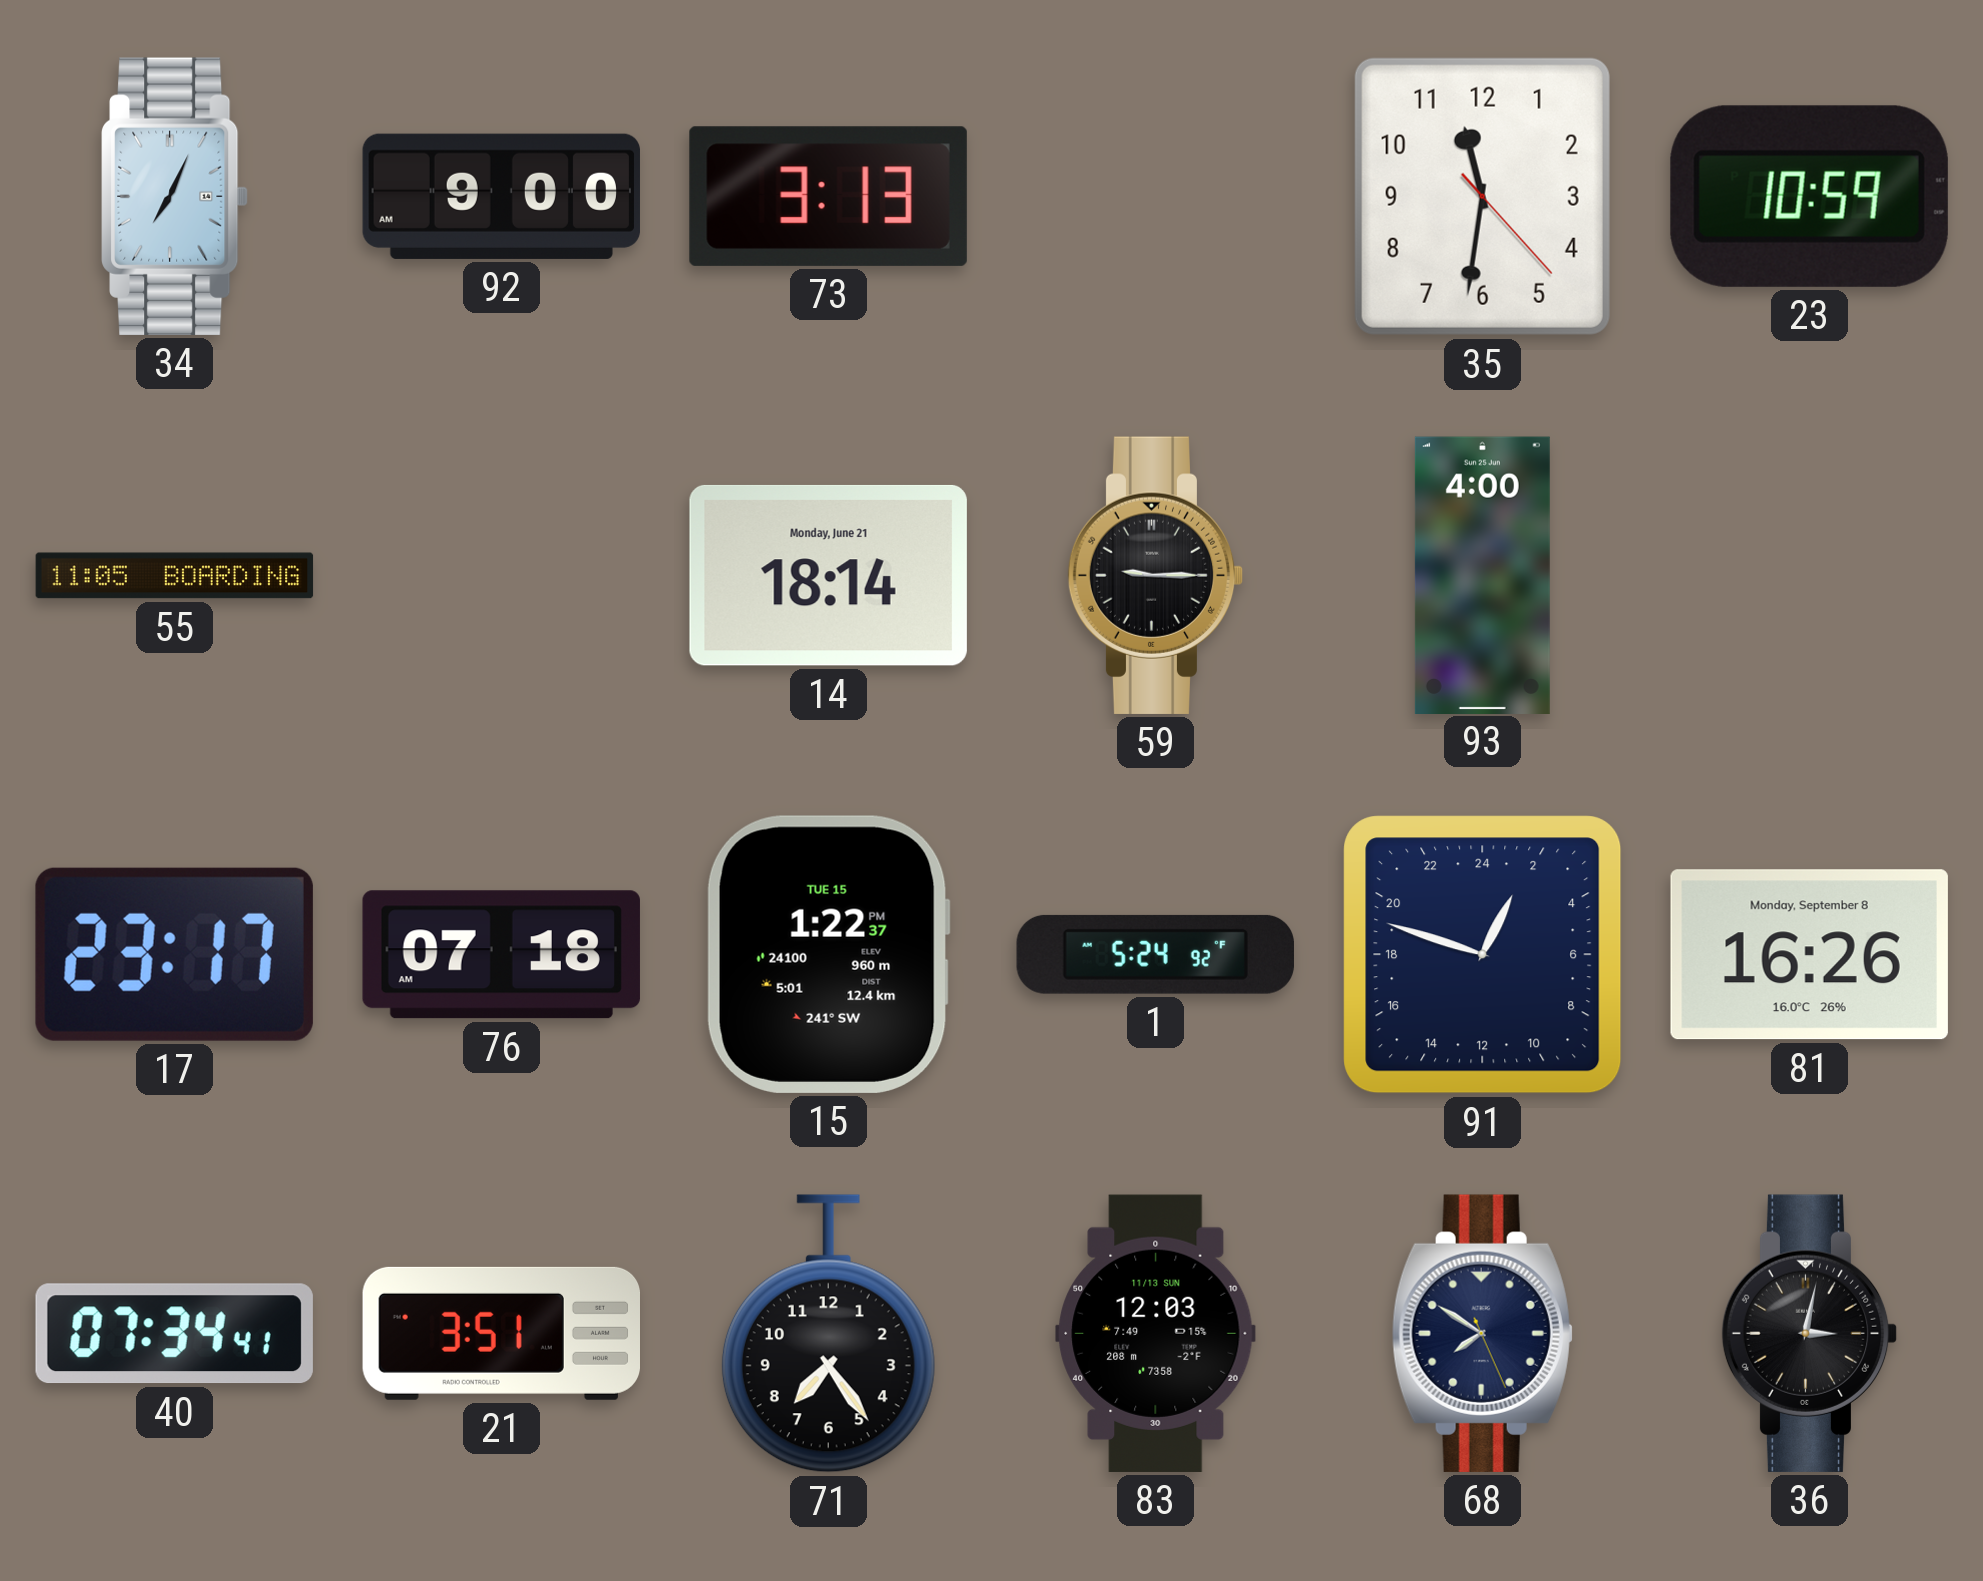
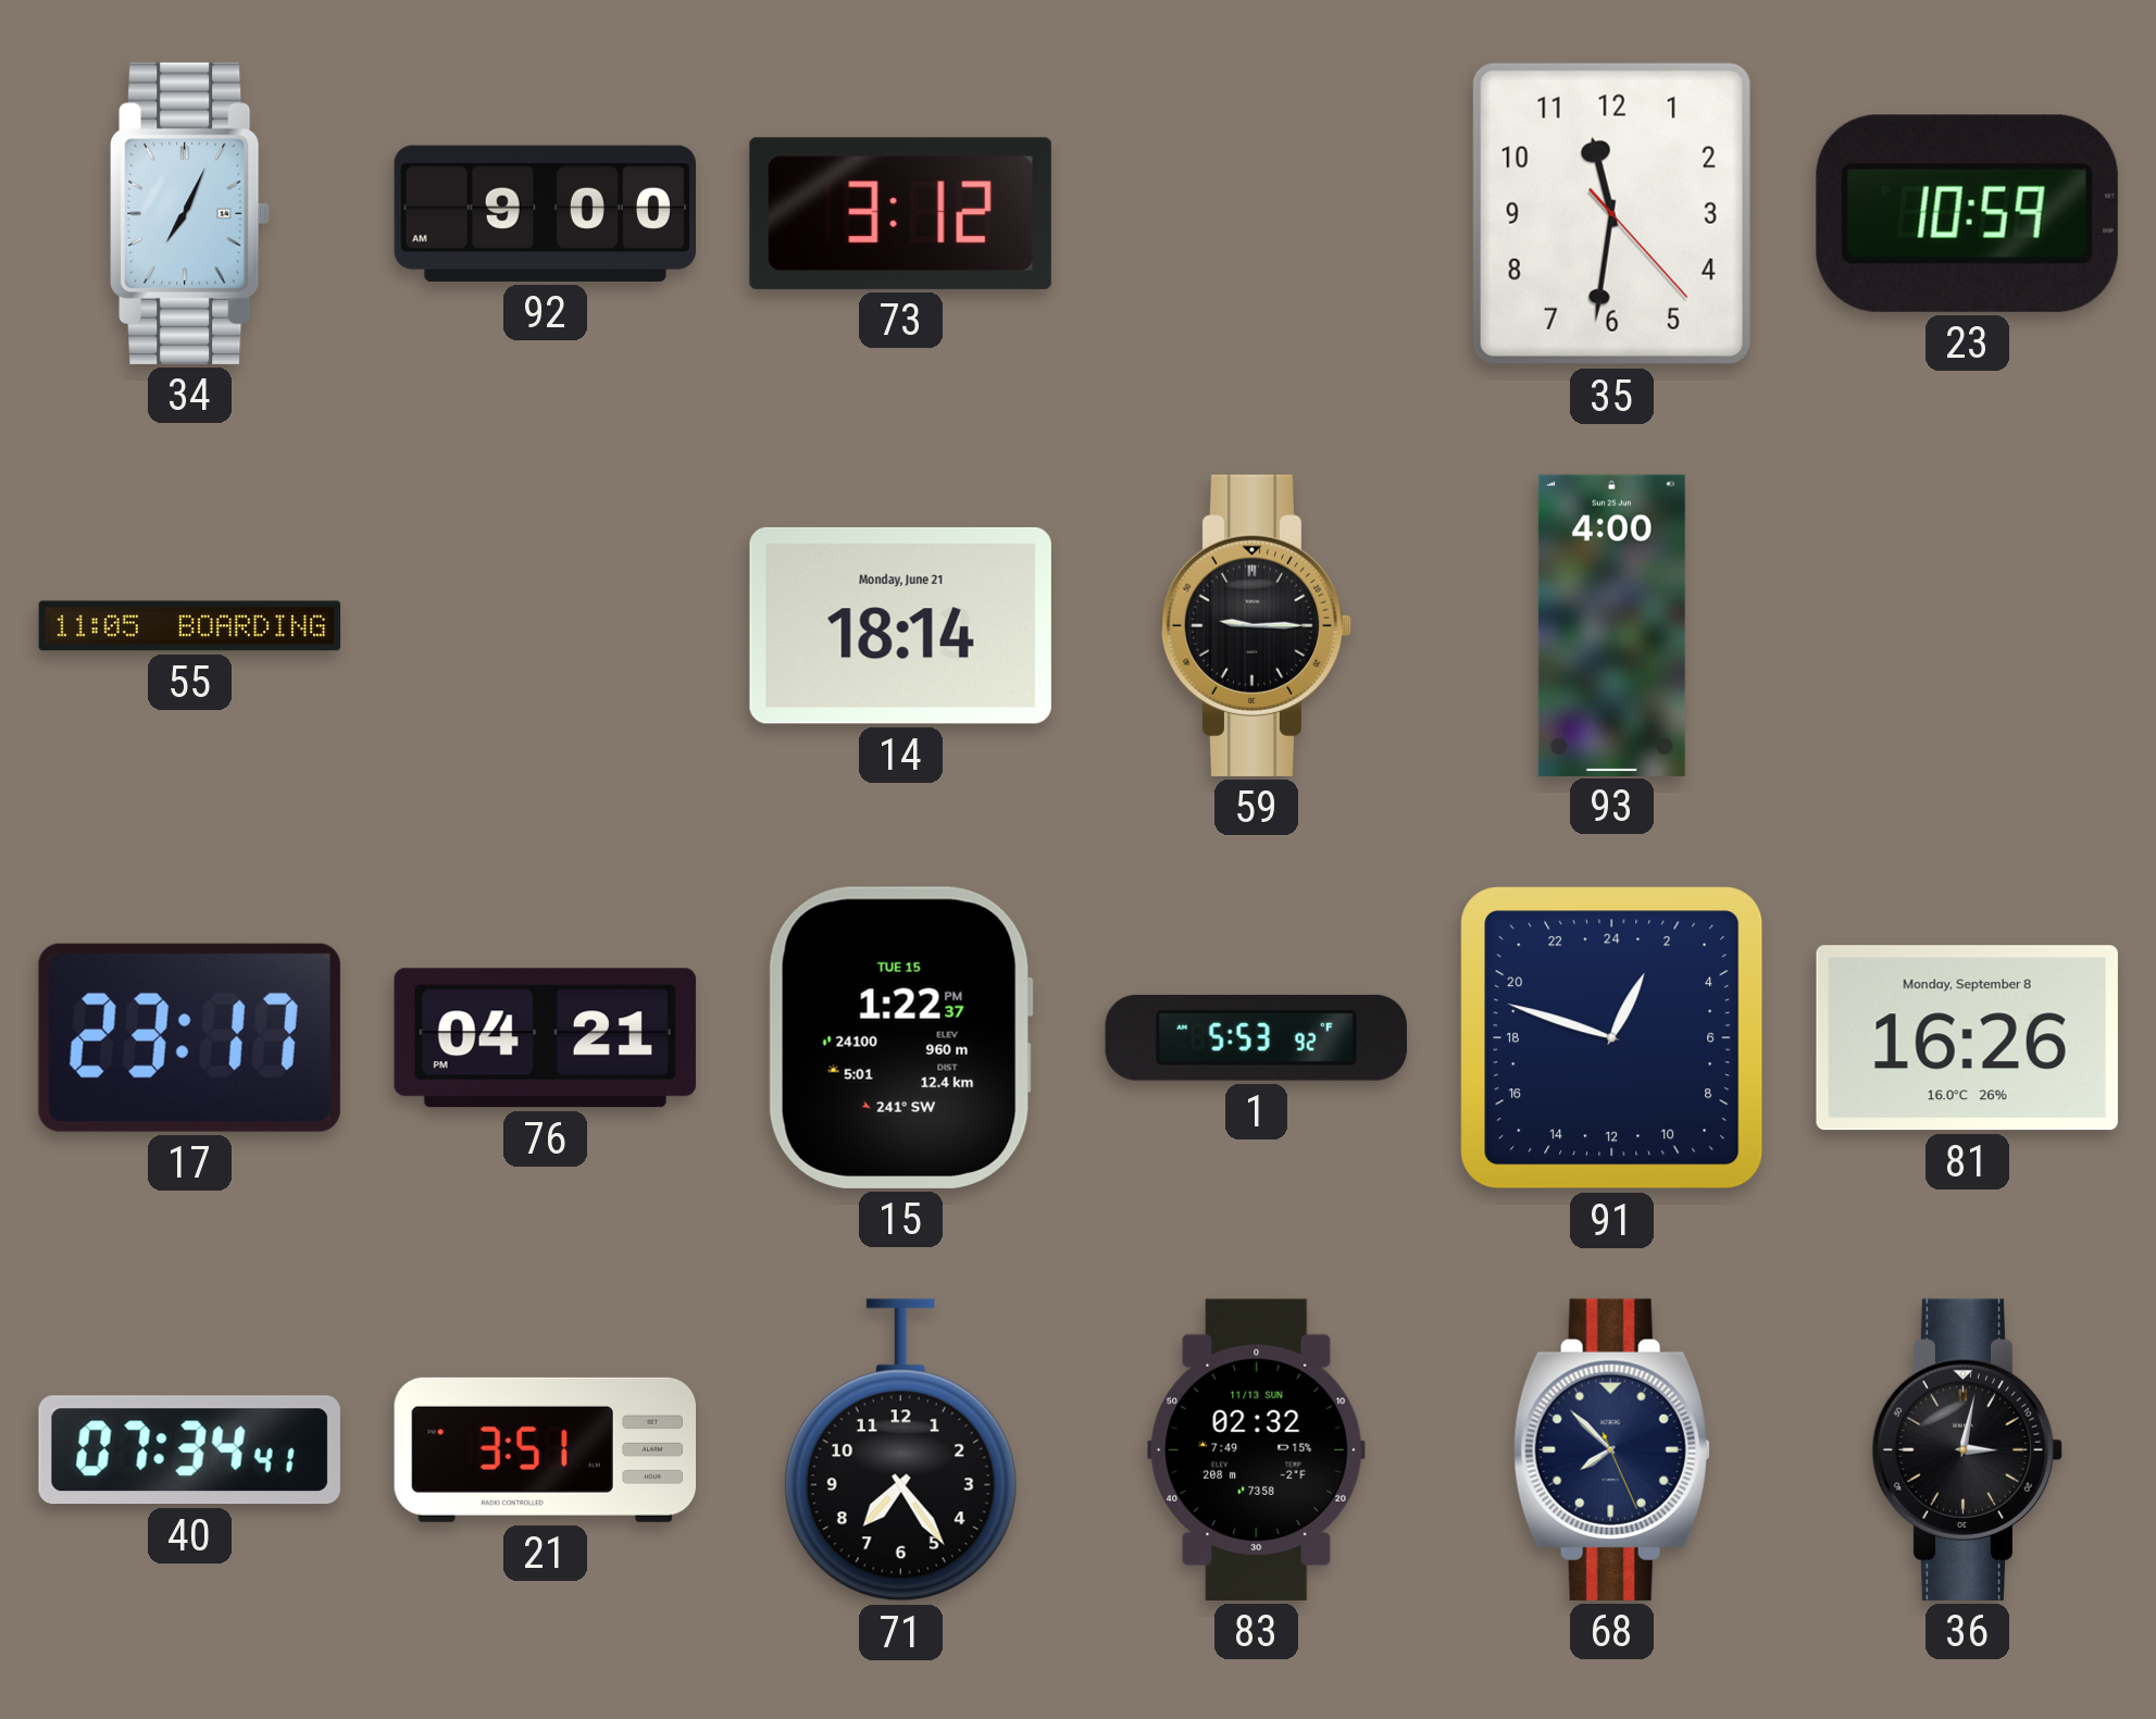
73: 3:13 -> 3:12 (900, 213)
76: 07:18 -> 04:21 (545, 1038)
1: 5:24 -> 5:53 (1256, 1037)
83: 12:03 -> 02:32 (1257, 1449)
68: 7:50 -> 7:52 (1611, 1449)
